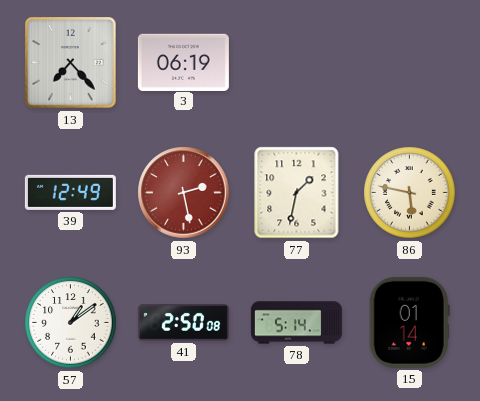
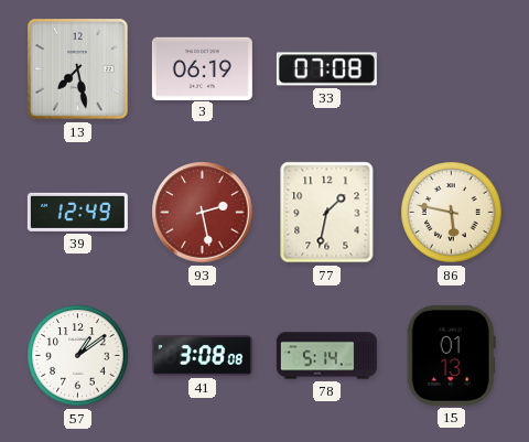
13: 7:23 -> 7:28 (78, 69)
33: none -> 07:08 (326, 69)
41: 2:50 -> 3:08 (202, 356)
15: 01:14 -> 01:13 (451, 355)
